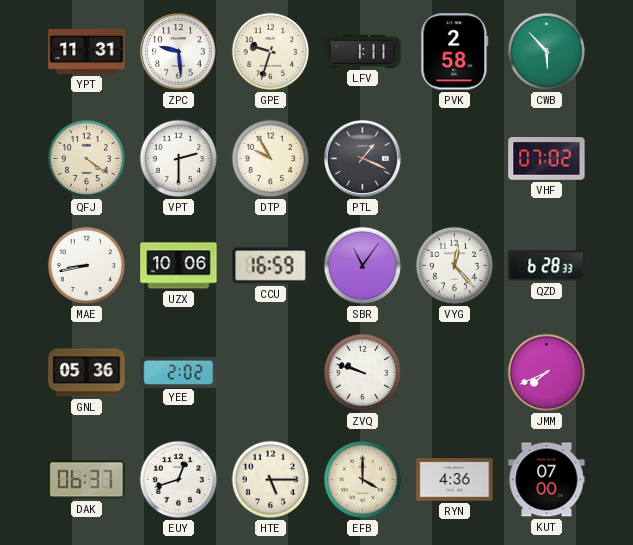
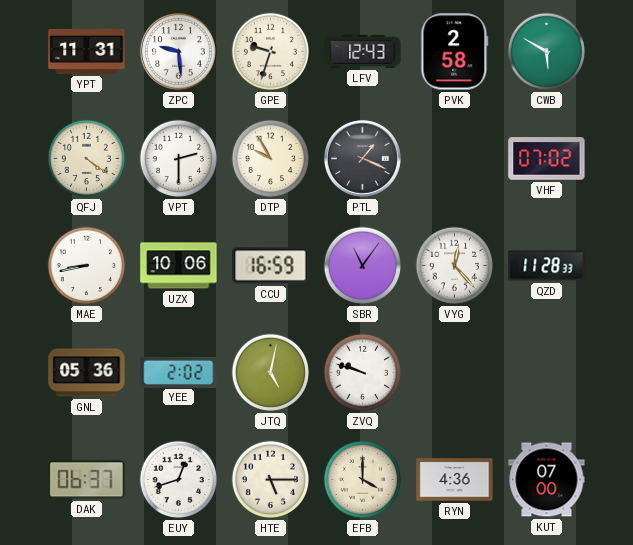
LFV: 1:11 -> 12:43 (363, 51)
CWB: 5:53 -> 5:50 (547, 52)
QZD: 6:28 -> 11:28 (547, 266)
JTQ: none -> 5:02 (271, 373)
JMM: 7:41 -> none (547, 373)
